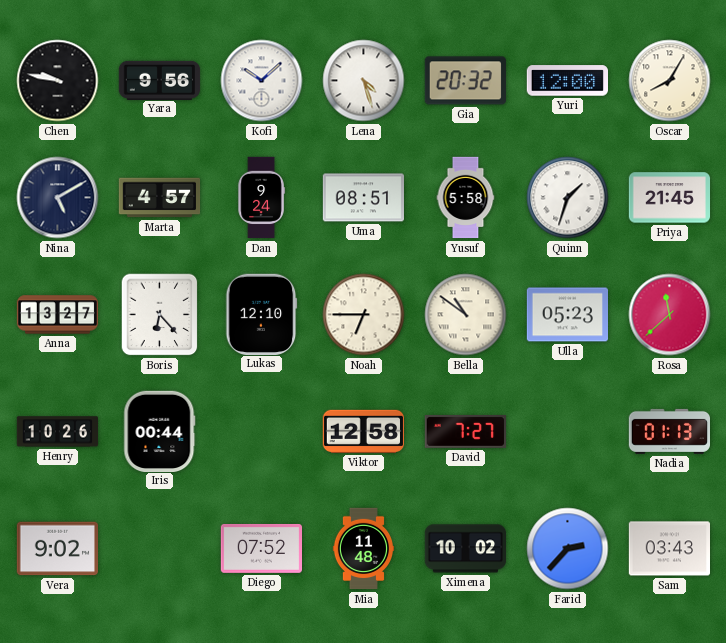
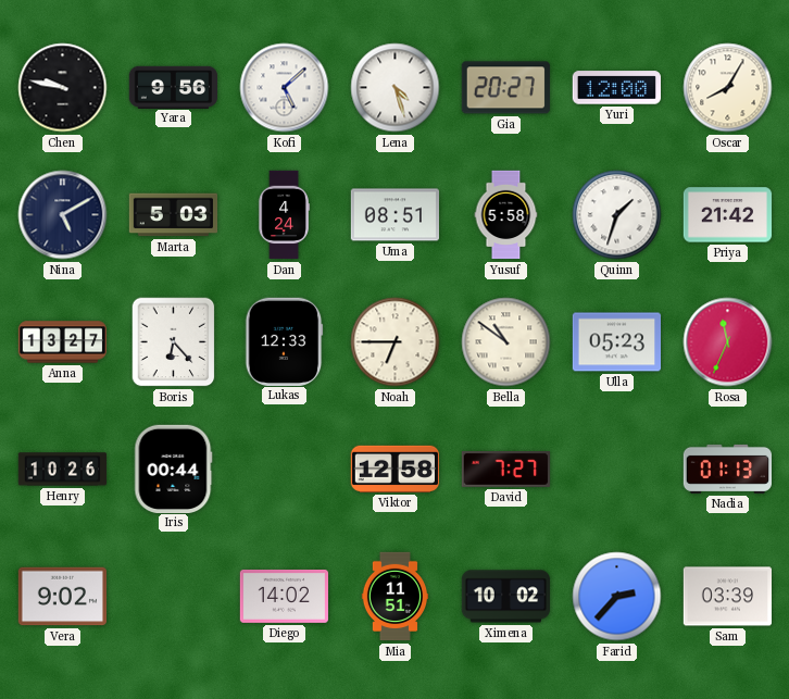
Kofi: 10:08 -> 5:08 (285, 88)
Gia: 20:32 -> 20:27 (505, 88)
Marta: 4:57 -> 5:03 (174, 215)
Dan: 9:24 -> 4:24 (284, 215)
Priya: 21:45 -> 21:42 (728, 215)
Lukas: 12:10 -> 12:33 (284, 341)
Rosa: 11:38 -> 11:34 (728, 342)
Diego: 07:52 -> 14:02 (285, 596)
Mia: 11:48 -> 11:51 (394, 597)
Sam: 03:43 -> 03:39 (727, 597)
